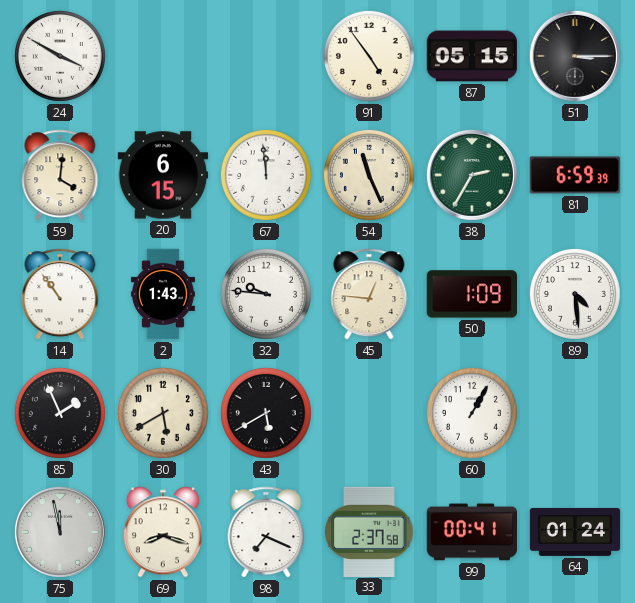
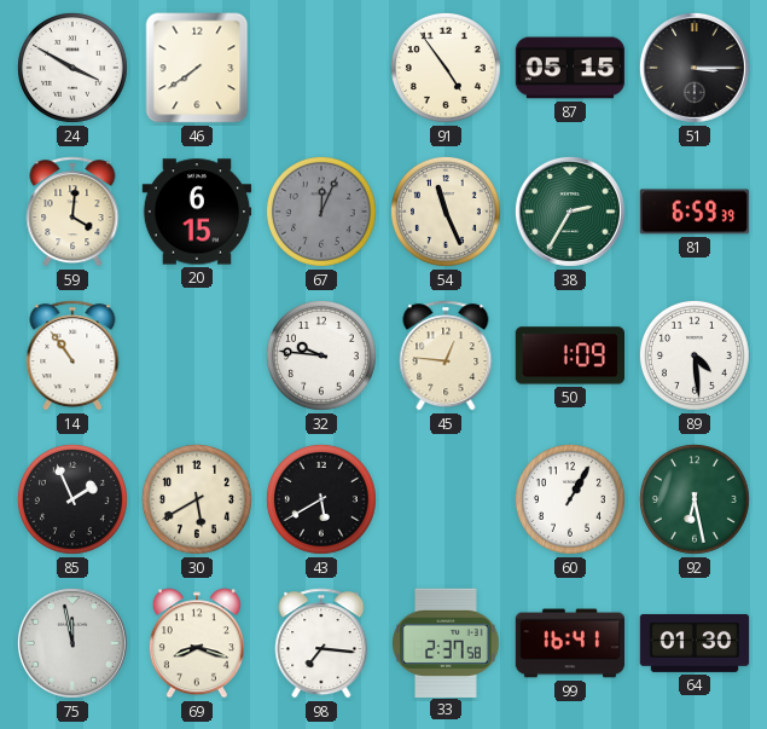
46: none -> 7:39 (197, 68)
67: 11:59 -> 12:04 (321, 212)
67 dial: white -> grey (321, 212)
2: 1:43 -> none (163, 294)
92: none -> 6:28 (695, 499)
98: 7:19 -> 7:16 (321, 643)
99: 00:41 -> 16:41 (570, 643)
64: 01:24 -> 01:30 (695, 643)
